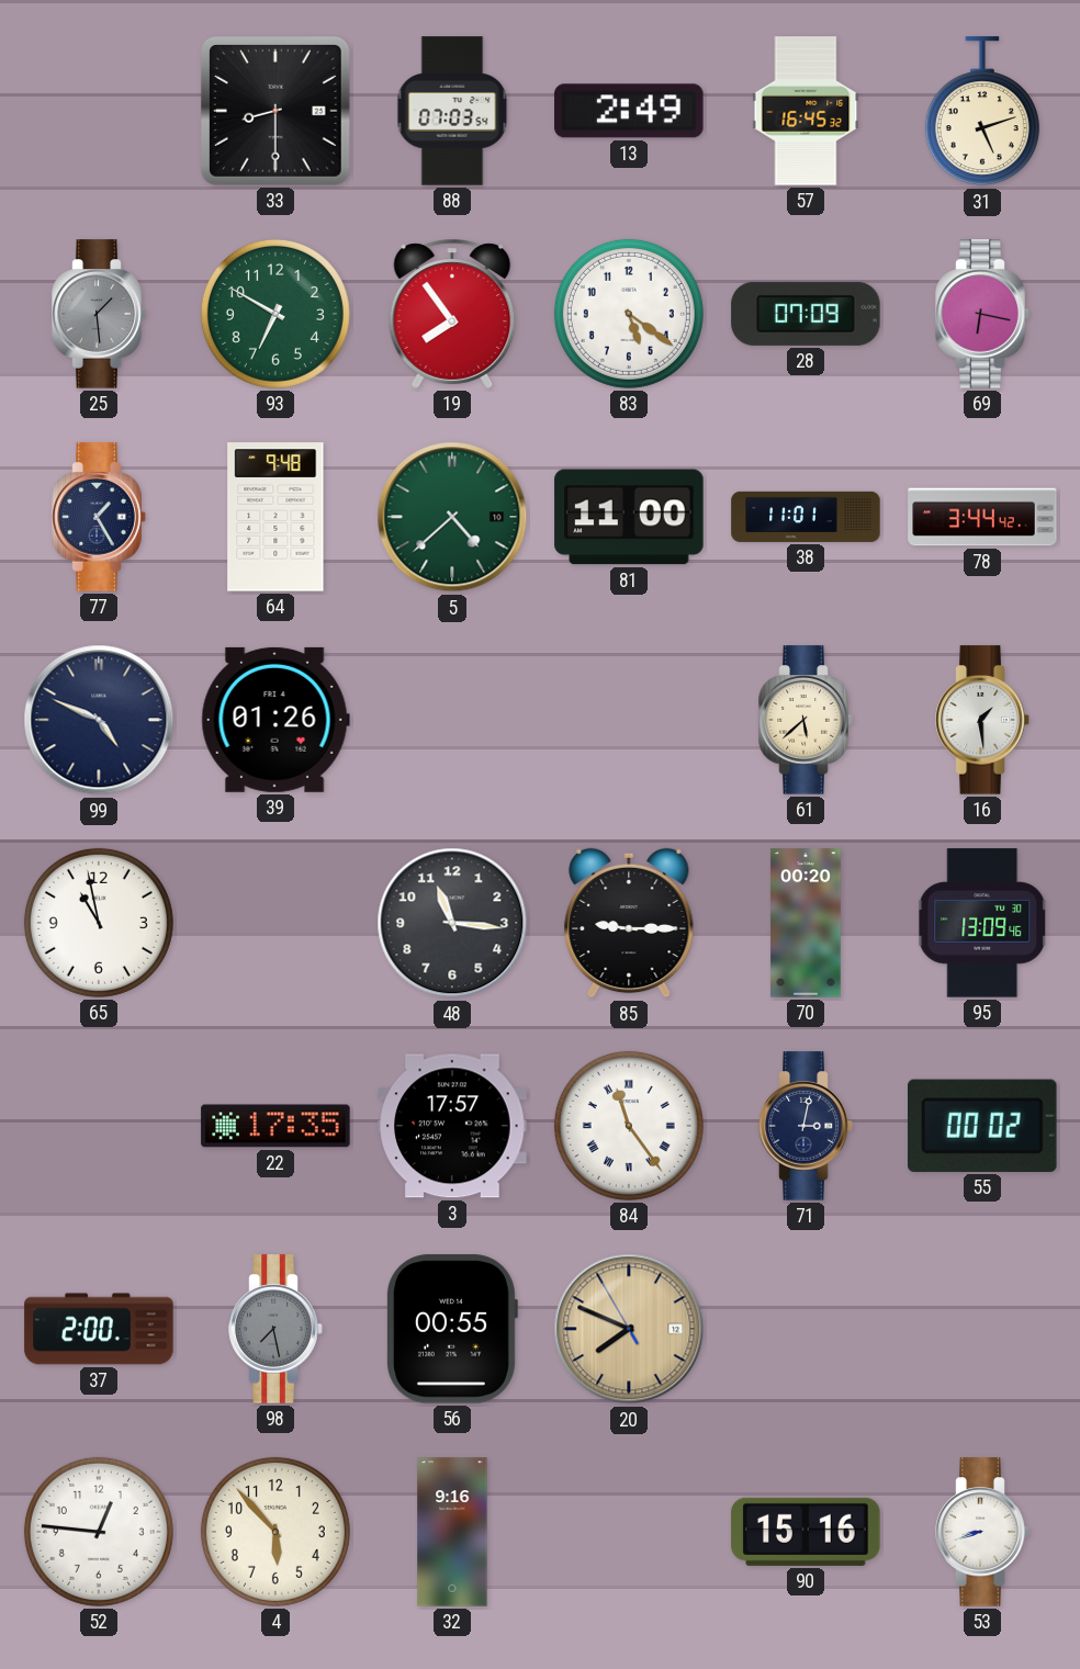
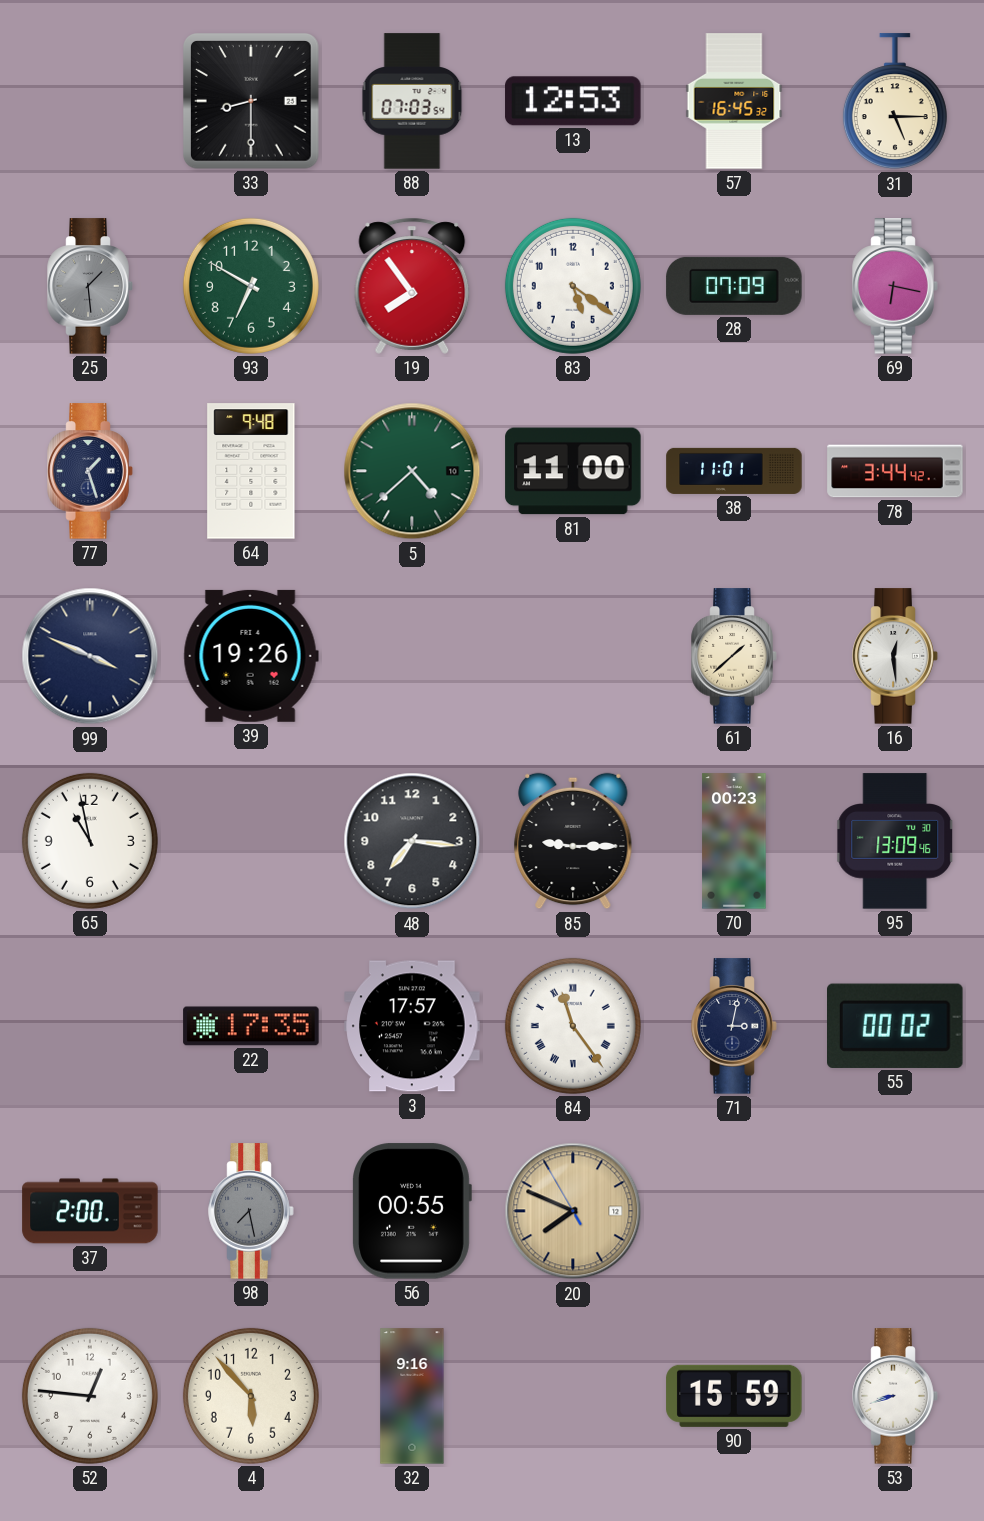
13: 2:49 -> 12:53 (573, 101)
31: 5:12 -> 5:15 (895, 102)
77: 1:25 -> 1:27 (90, 471)
99: 4:49 -> 3:49 (90, 656)
39: 01:26 -> 19:26 (251, 656)
61: 5:38 -> 1:38 (734, 656)
16: 1:29 -> 12:29 (895, 656)
48: 11:16 -> 7:16 (412, 841)
70: 00:20 -> 00:23 (734, 841)
90: 15:16 -> 15:59 (734, 1396)
